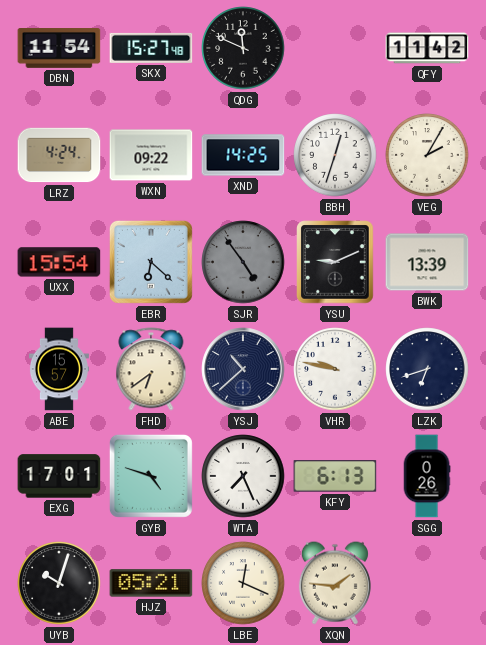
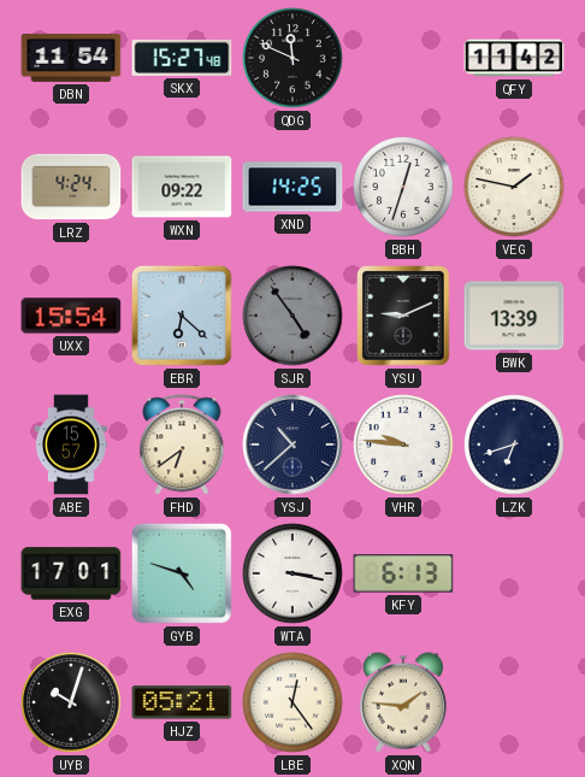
VEG: 2:05 -> 1:47 (514, 187)
VHR: 9:47 -> 9:46 (403, 445)
WTA: 7:26 -> 3:17 (292, 573)
SGG: 0:26 -> none (427, 476)
LBE: 12:19 -> 12:24 (292, 702)
